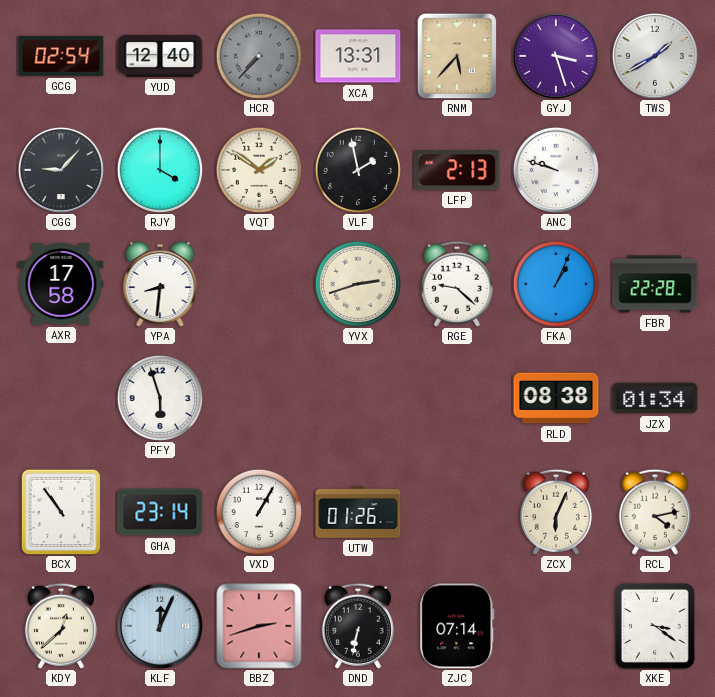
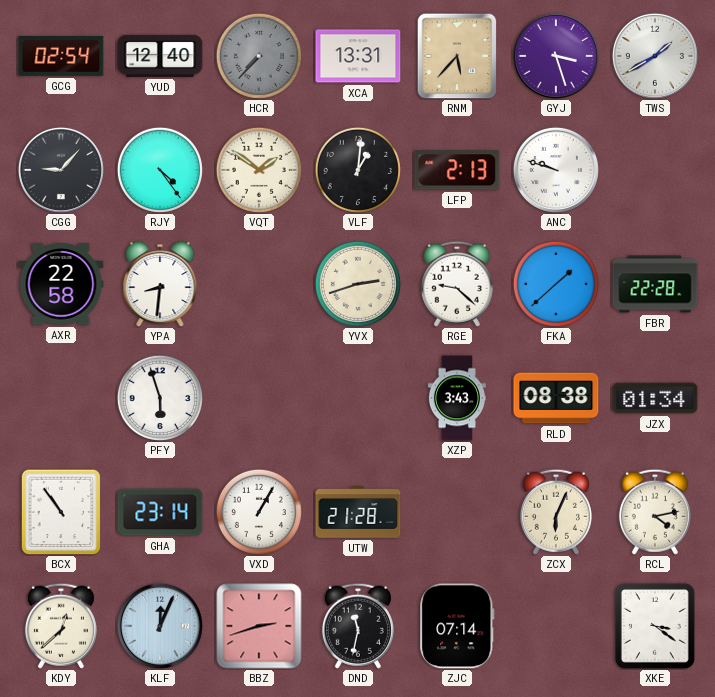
RJY: 4:00 -> 4:24 (160, 170)
VLF: 1:58 -> 1:01 (358, 170)
AXR: 17:58 -> 22:58 (61, 284)
FKA: 1:04 -> 1:38 (556, 284)
XZP: none -> 3:43 (457, 398)
UTW: 01:26 -> 21:28 (358, 513)
DND: 6:32 -> 11:32 (358, 626)
